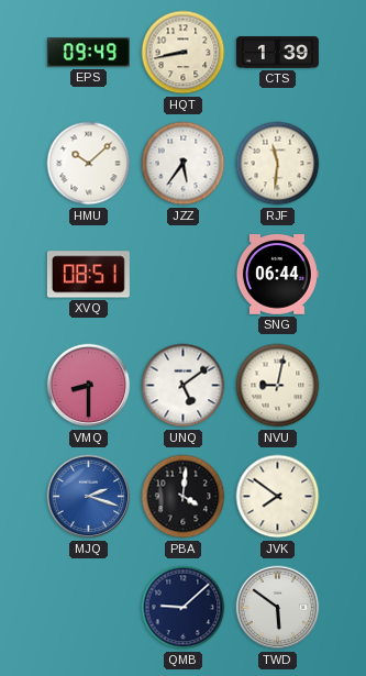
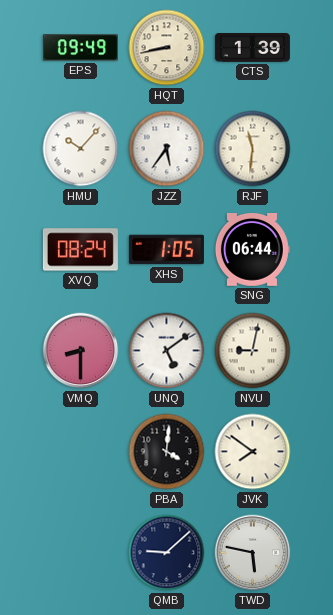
HMU: 10:08 -> 10:07 (81, 149)
XVQ: 08:51 -> 08:24 (80, 250)
XHS: none -> 1:05 (166, 250)
MJQ: 2:18 -> none (89, 497)
TWD: 5:51 -> 5:47 (253, 553)
